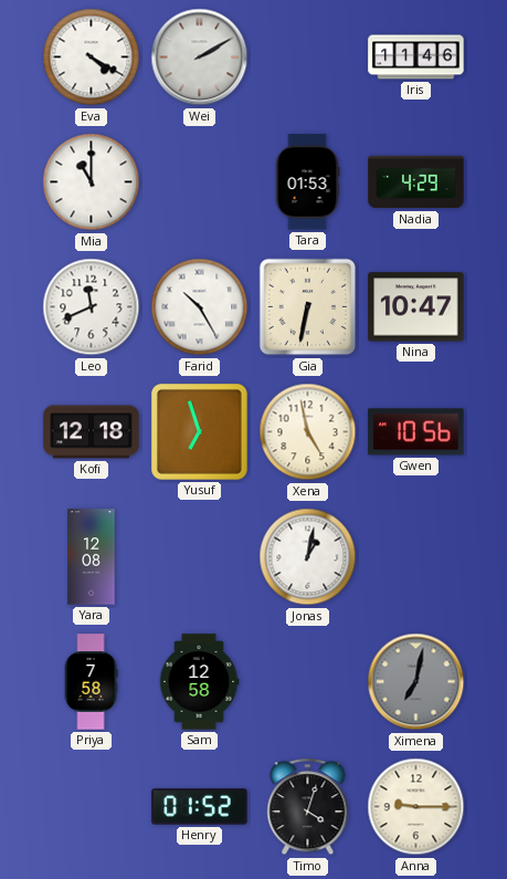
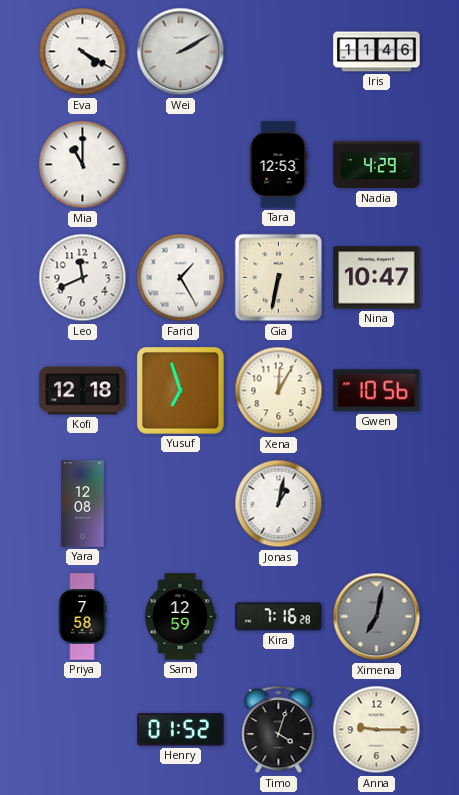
Tara: 01:53 -> 12:53 (278, 165)
Farid: 10:25 -> 1:25 (181, 278)
Xena: 4:58 -> 12:05 (279, 391)
Sam: 12:58 -> 12:59 (180, 617)
Kira: none -> 7:16 (279, 617)
